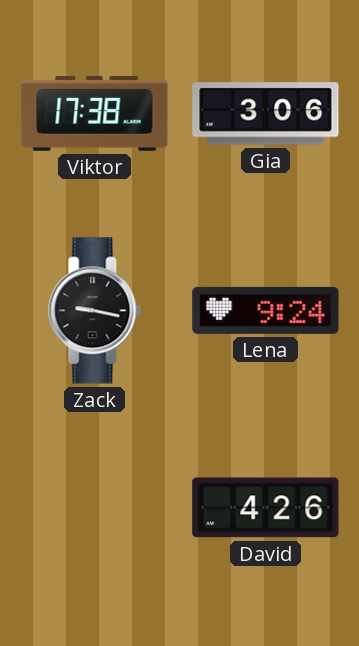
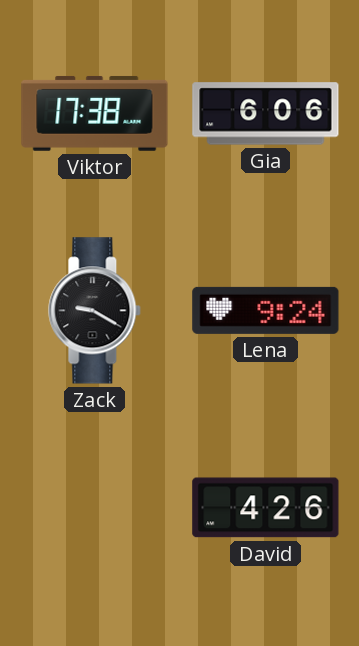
Gia: 3:06 -> 6:06 (266, 114)
Zack: 9:17 -> 9:20 (95, 311)
